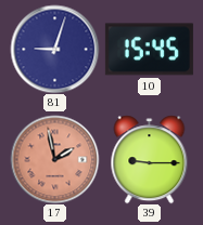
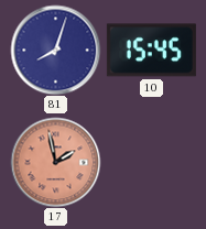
81: 9:03 -> 8:03 (55, 50)
39: 9:15 -> none (150, 159)
